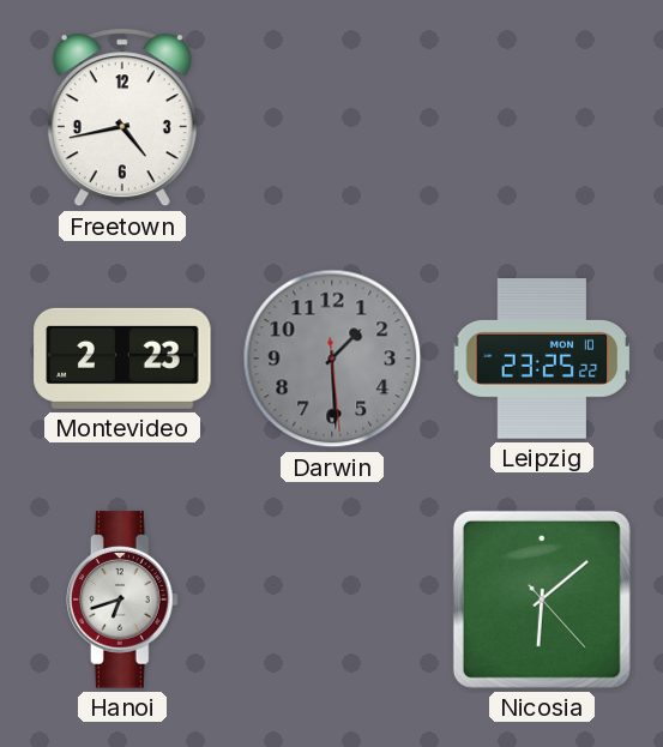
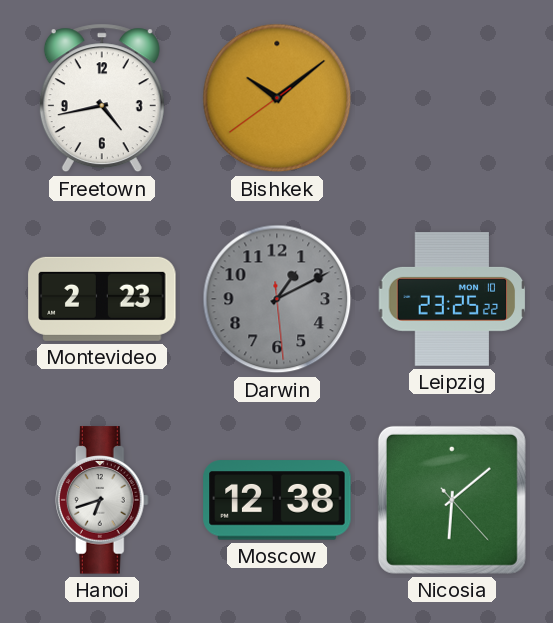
Bishkek: none -> 10:08 (277, 98)
Darwin: 1:29 -> 1:10 (277, 299)
Moscow: none -> 12:38 (277, 500)
